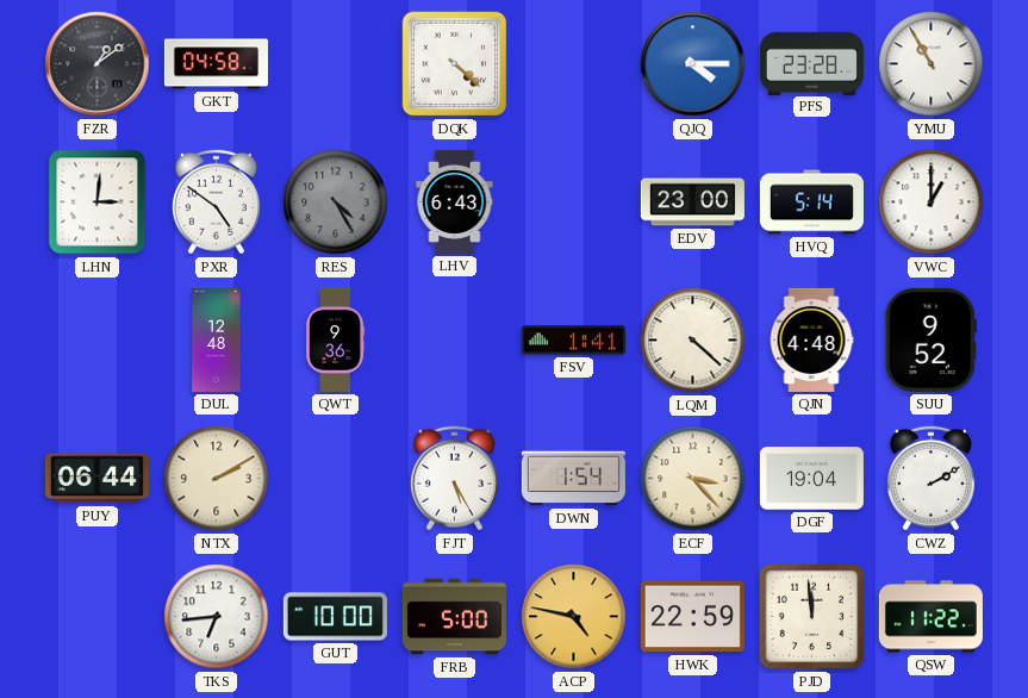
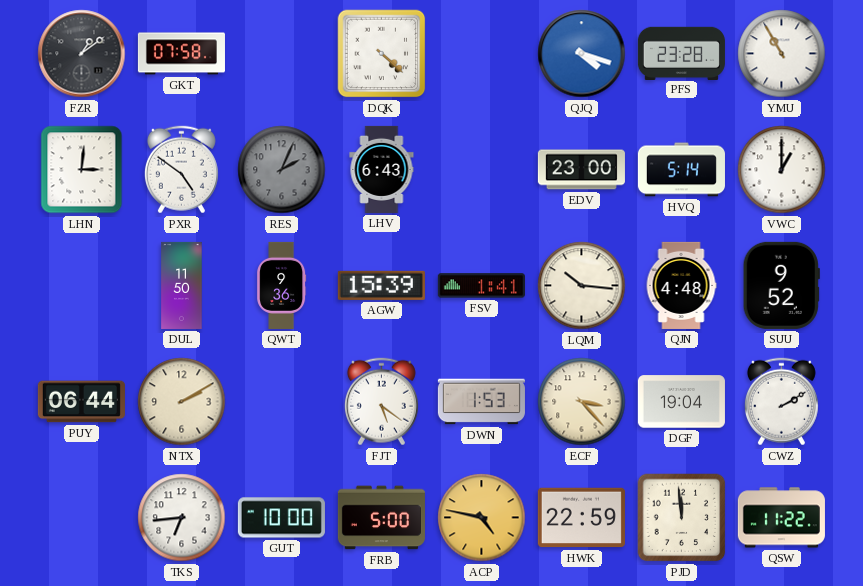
GKT: 04:58 -> 07:58 (181, 54)
QJQ: 4:15 -> 4:18 (582, 54)
RES: 4:25 -> 2:04 (282, 170)
DUL: 12:48 -> 11:50 (182, 285)
AGW: none -> 15:39 (381, 285)
LQM: 4:22 -> 10:16 (582, 286)
FJT: 5:25 -> 5:21 (381, 402)
DWN: 1:54 -> 1:53 (481, 402)
